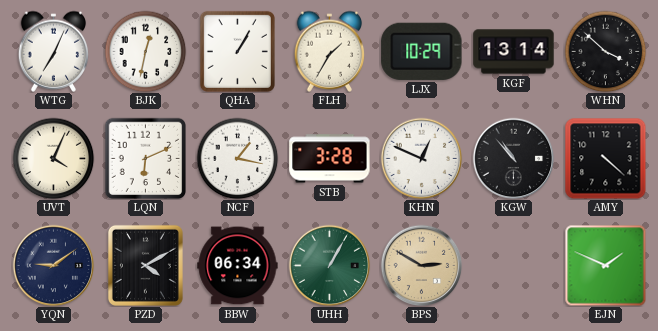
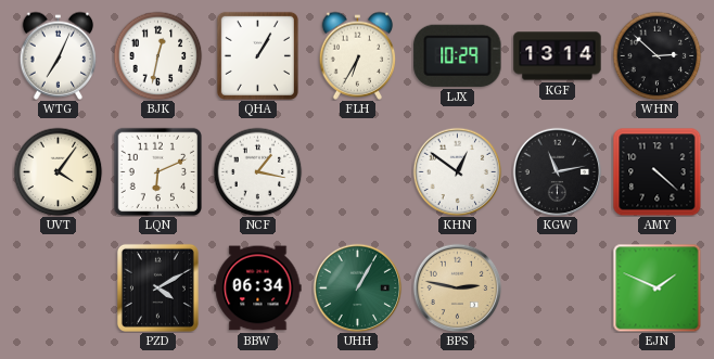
FLH: 1:35 -> 6:35 (358, 55)
WHN: 3:52 -> 2:52 (656, 55)
UVT: 4:04 -> 4:06 (58, 171)
STB: 3:28 -> none (330, 159)
KHN: 12:49 -> 12:51 (457, 171)
KGW: 10:53 -> 11:13 (557, 171)
YQN: 9:09 -> none (53, 265)
BPS: 2:50 -> 2:47 (457, 287)
